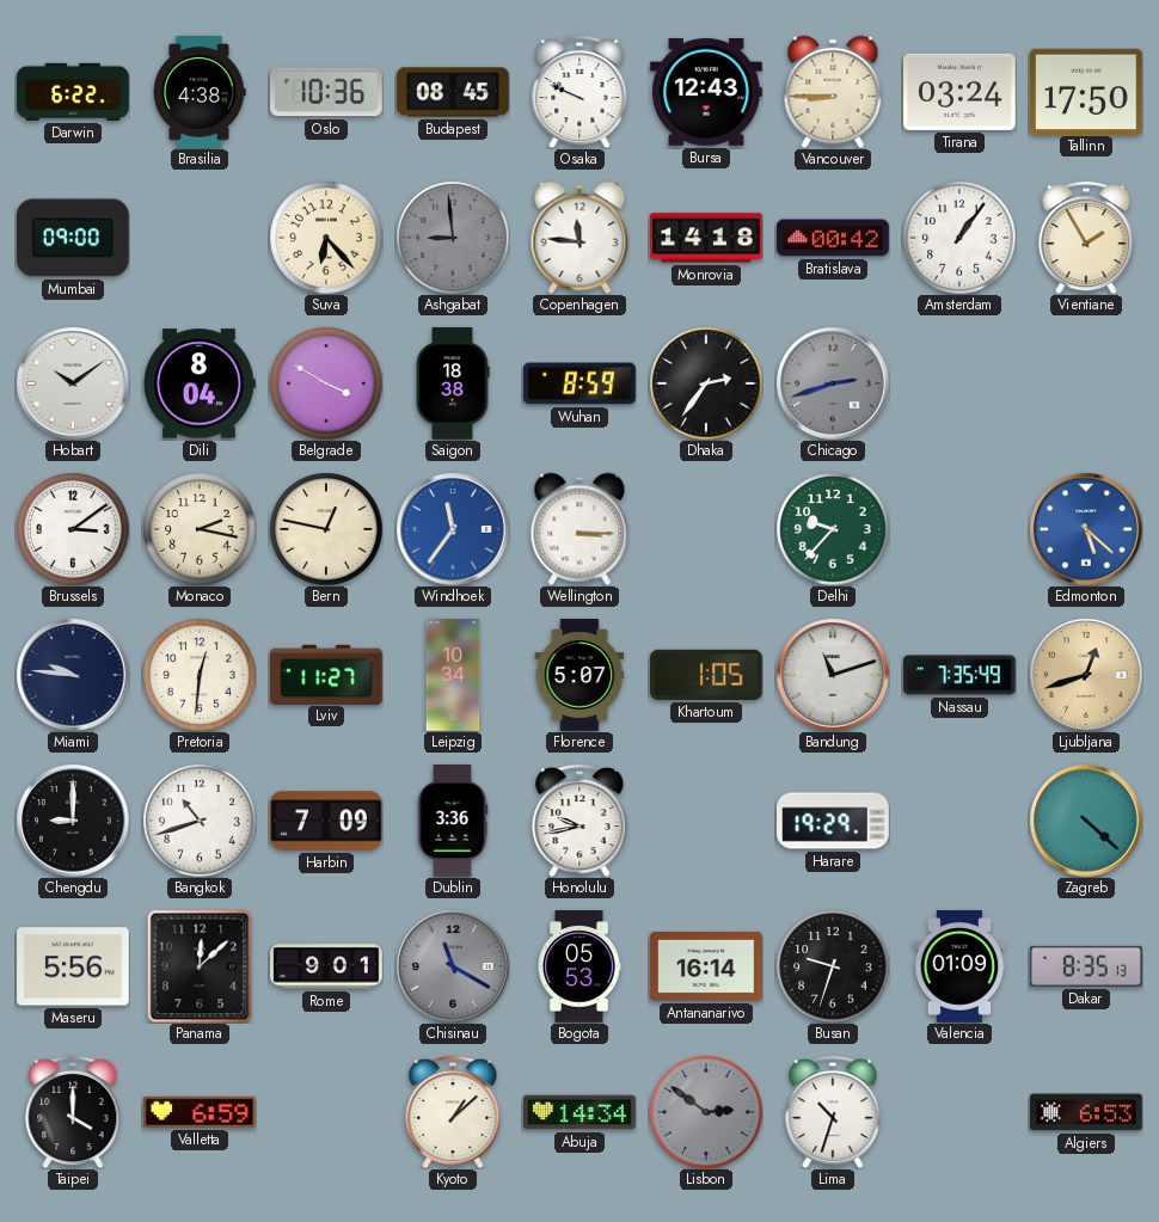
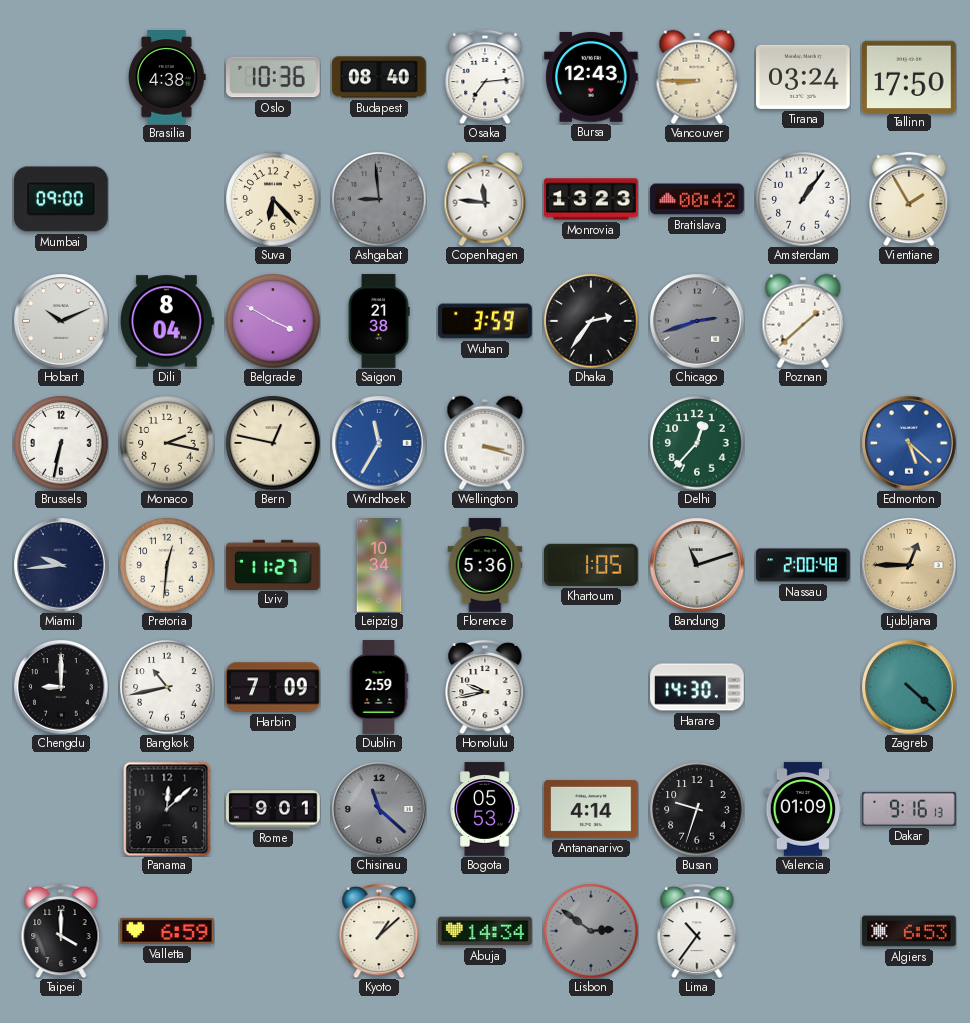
Darwin: 6:22 -> none (73, 92)
Budapest: 08:45 -> 08:40 (379, 77)
Osaka: 9:49 -> 7:14 (485, 77)
Monrovia: 14:18 -> 13:23 (591, 199)
Hobart: 10:09 -> 10:11 (61, 321)
Saigon: 18:38 -> 21:38 (379, 321)
Wuhan: 8:59 -> 3:59 (485, 321)
Poznan: none -> 1:38 (803, 321)
Brussels: 3:09 -> 6:32 (61, 443)
Windhoek: 11:36 -> 11:35 (379, 443)
Wellington: 3:15 -> 3:18 (485, 443)
Delhi: 9:37 -> 12:37 (697, 443)
Miami: 9:46 -> 9:44 (61, 565)
Florence: 5:07 -> 5:36 (485, 565)
Nassau: 7:35 -> 2:00 (803, 565)
Ljubljana: 12:42 -> 12:45 (909, 565)
Bangkok: 10:42 -> 10:43 (167, 687)
Dublin: 3:36 -> 2:59 (379, 687)
Harare: 19:29 -> 14:30 (697, 687)
Maseru: 5:56 -> none (73, 966)
Chisinau: 11:20 -> 11:22 (379, 809)
Antananarivo: 16:14 -> 4:14 (591, 809)
Dakar: 8:35 -> 9:16 (910, 809)
Lima: 10:33 -> 10:36 (697, 931)
